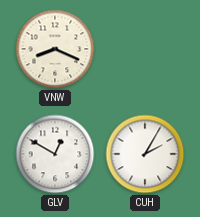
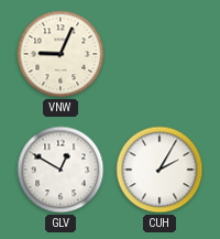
VNW: 8:19 -> 9:04 (61, 54)
